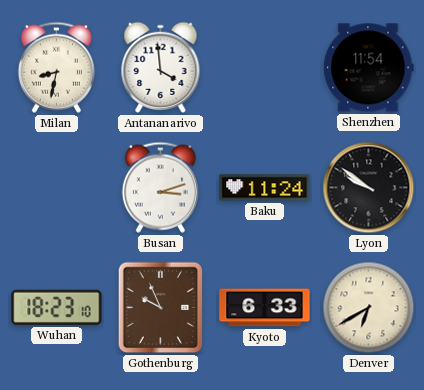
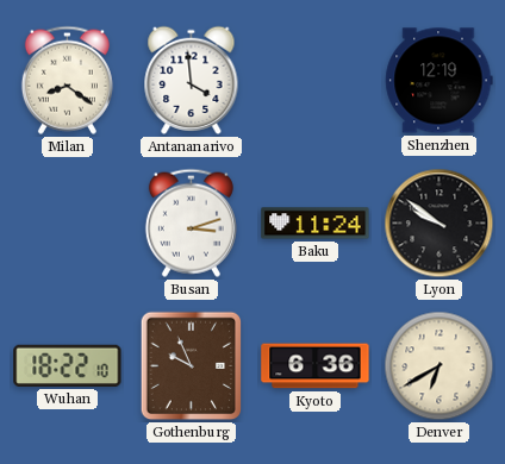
Milan: 8:32 -> 8:21 (67, 80)
Shenzhen: 11:54 -> 12:19 (439, 81)
Wuhan: 18:23 -> 18:22 (68, 365)
Kyoto: 6:33 -> 6:36 (316, 366)
